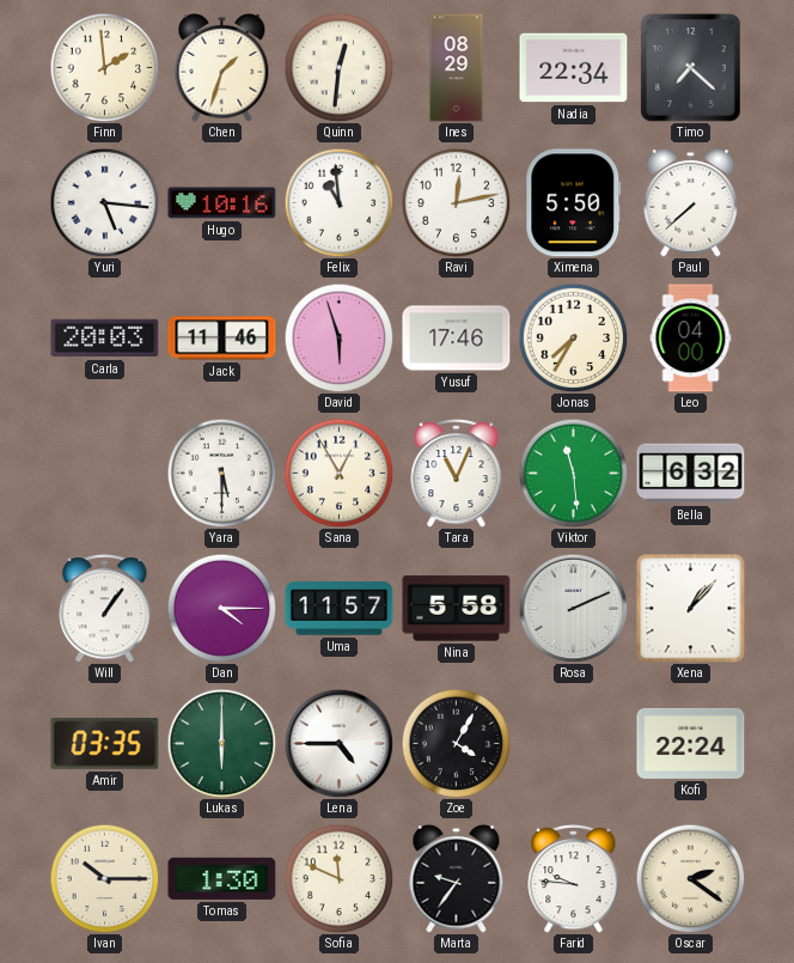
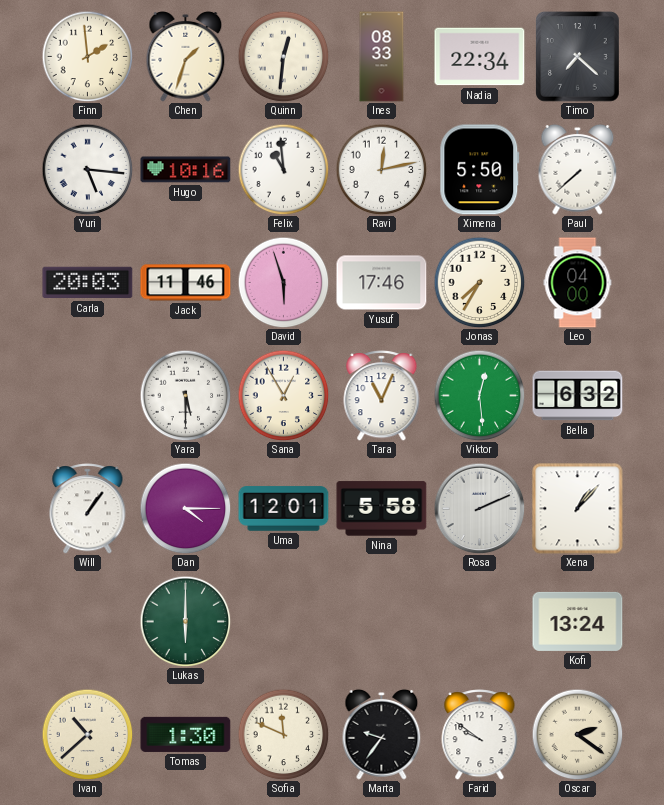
Ines: 08:29 -> 08:33 (382, 57)
Viktor: 11:29 -> 12:29 (479, 395)
Uma: 11:57 -> 12:01 (284, 509)
Amir: 03:35 -> none (105, 744)
Lena: 4:45 -> none (338, 743)
Zoe: 4:05 -> none (456, 743)
Kofi: 22:24 -> 13:24 (578, 621)
Ivan: 10:15 -> 10:38 (87, 734)
Farid: 9:46 -> 9:51 (480, 735)
